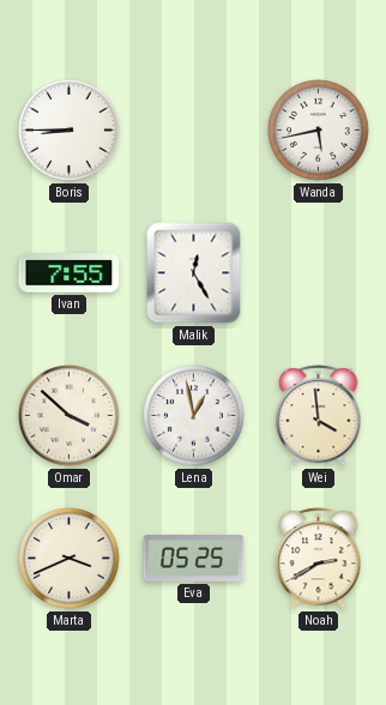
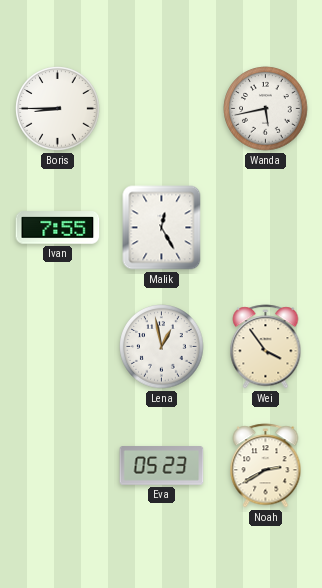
Omar: 3:52 -> none (70, 416)
Wei: 3:59 -> 3:54 (266, 347)
Marta: 3:41 -> none (70, 559)
Eva: 05:25 -> 05:23 (162, 466)
